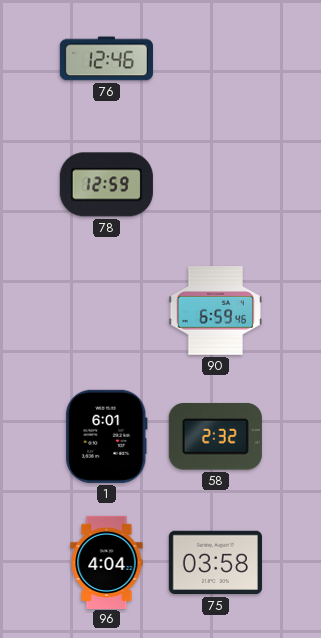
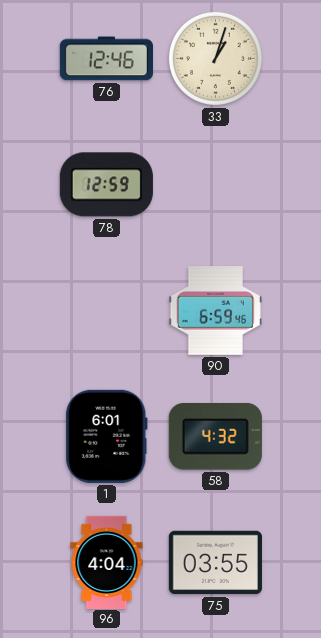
33: none -> 1:03 (215, 58)
58: 2:32 -> 4:32 (215, 437)
75: 03:58 -> 03:55 (215, 563)
